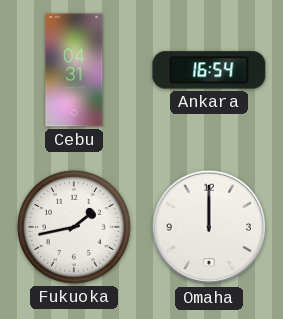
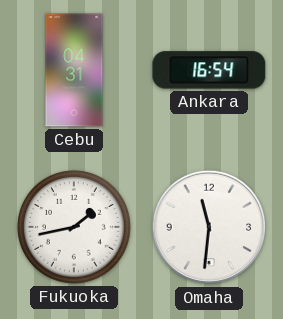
Omaha: 12:00 -> 11:31 (209, 227)
